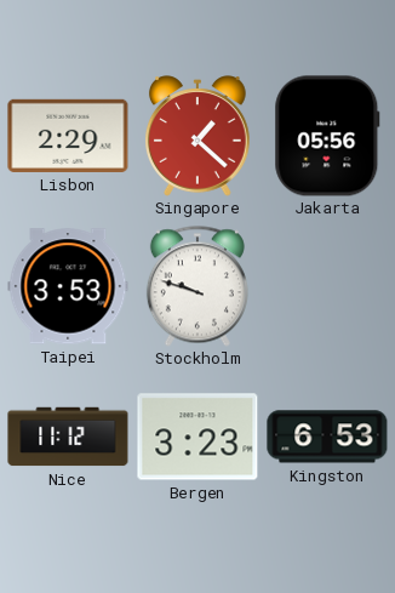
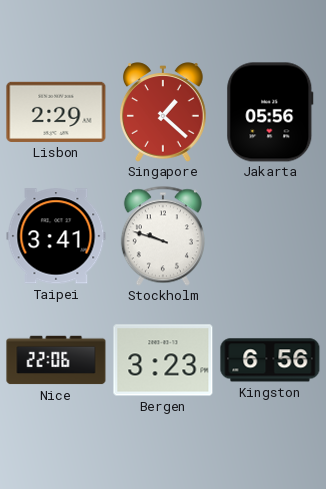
Taipei: 3:53 -> 3:41 (56, 236)
Nice: 11:12 -> 22:06 (56, 360)
Kingston: 6:53 -> 6:56 (270, 360)
